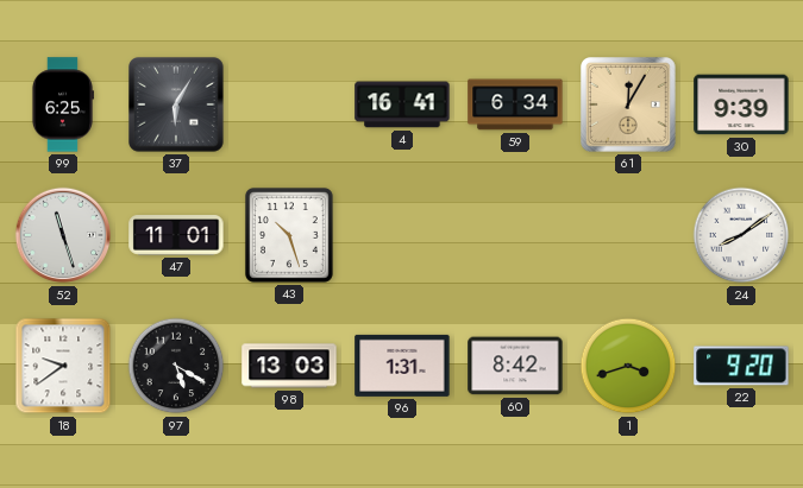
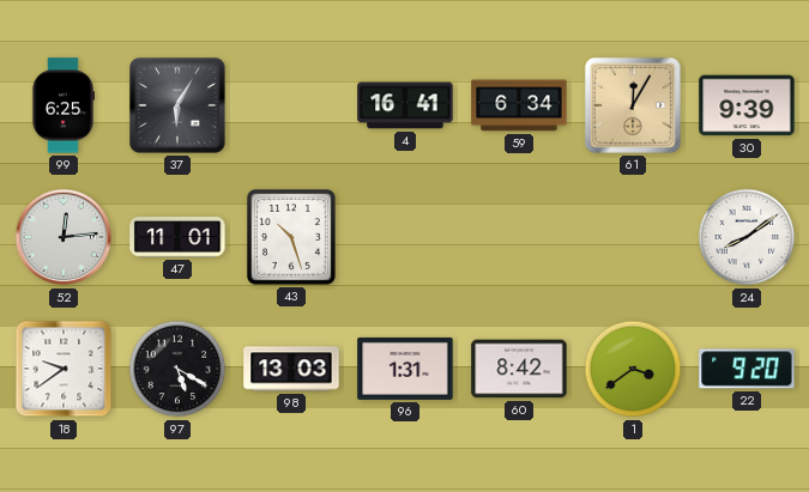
52: 11:27 -> 12:14 (64, 237)
1: 3:42 -> 3:39 (633, 369)
